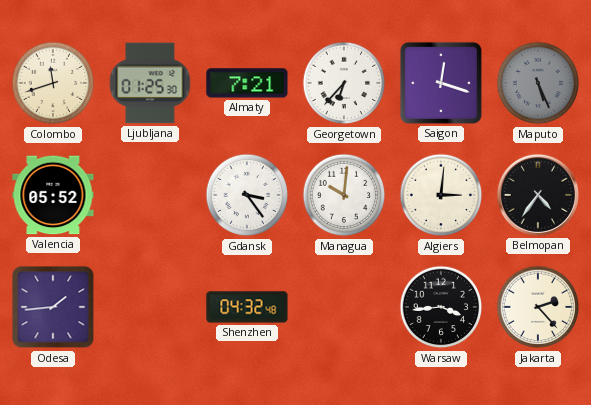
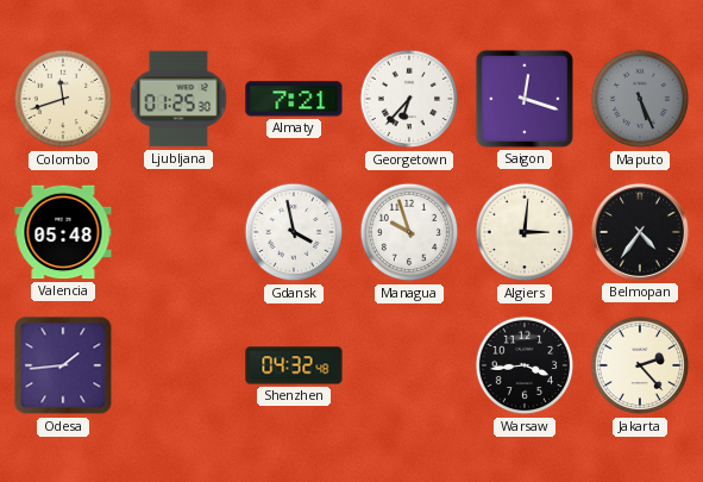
Valencia: 05:52 -> 05:48 (63, 232)
Gdansk: 3:24 -> 3:58 (294, 232)
Managua: 10:01 -> 9:57 (409, 232)
